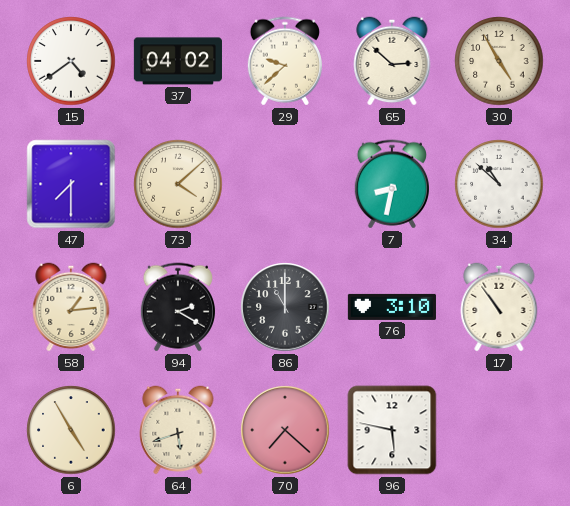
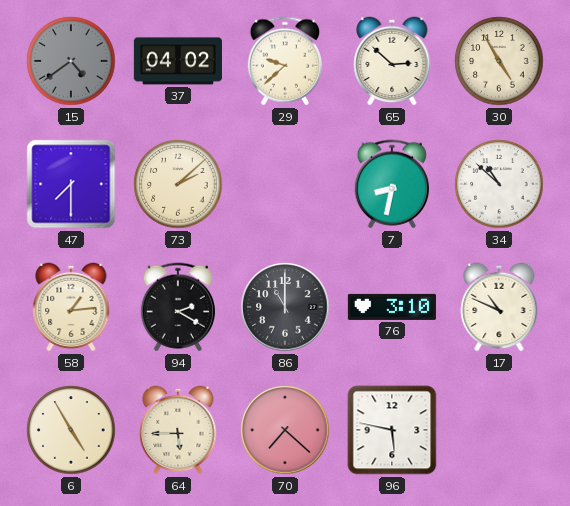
15 dial: white -> grey (71, 61)
73: 4:08 -> 2:08 (178, 184)
17: 10:54 -> 10:49 (499, 307)
64: 5:42 -> 5:45 (178, 430)
